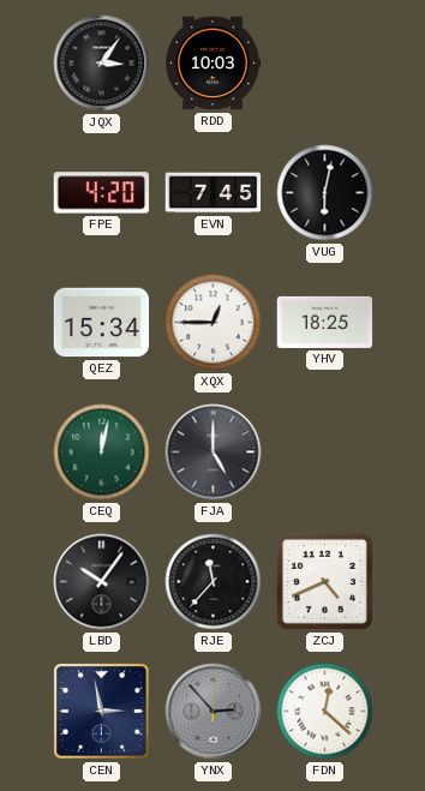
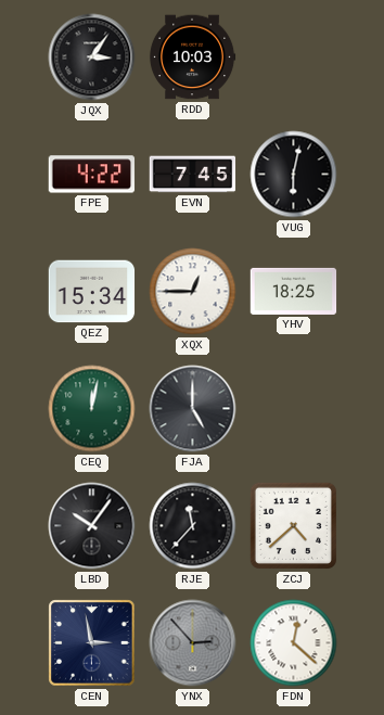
FPE: 4:20 -> 4:22 (92, 175)
ZCJ: 4:41 -> 4:38 (293, 525)
